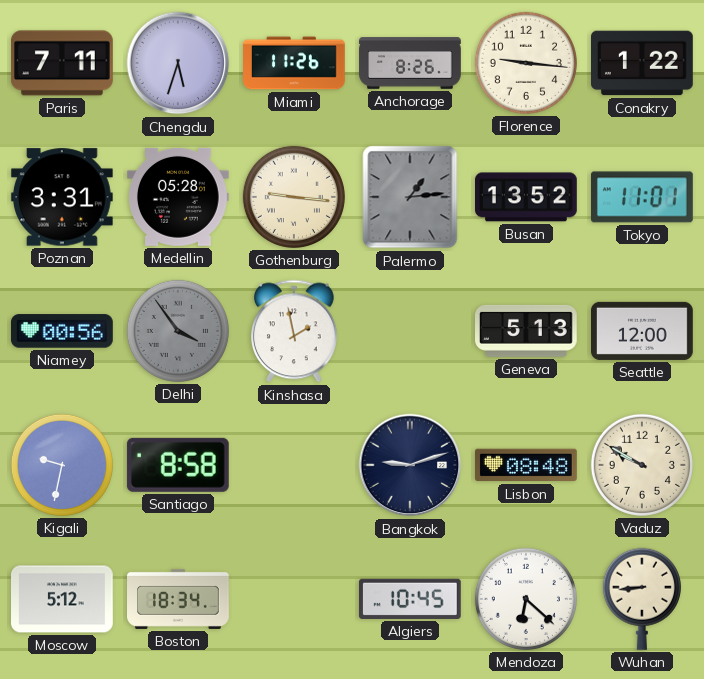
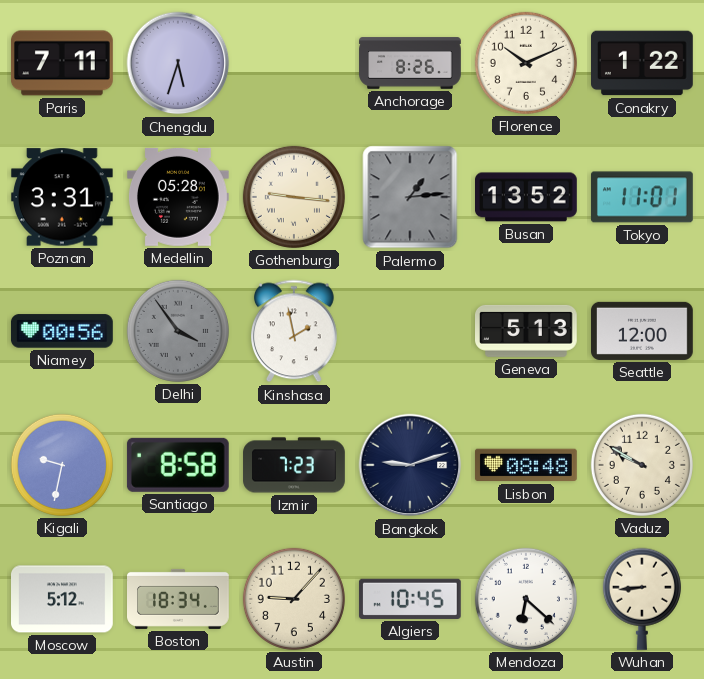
Miami: 11:26 -> none (295, 63)
Florence: 9:16 -> 10:11 (526, 63)
Izmir: none -> 7:23 (294, 465)
Austin: none -> 9:07 (294, 599)
